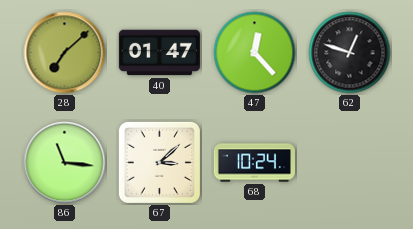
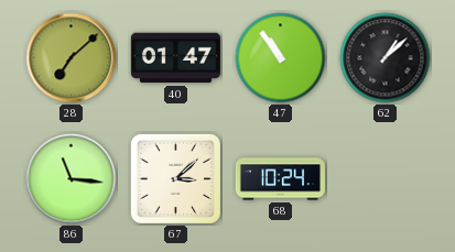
47: 12:23 -> 10:54 (281, 58)
62: 12:48 -> 1:08 (386, 58)
